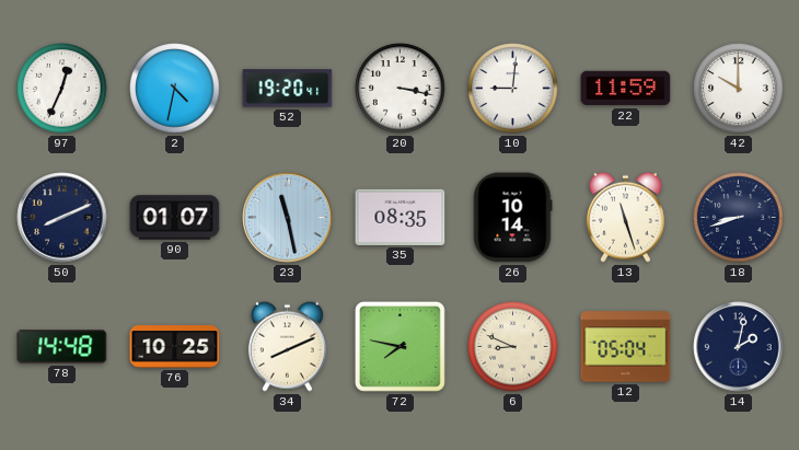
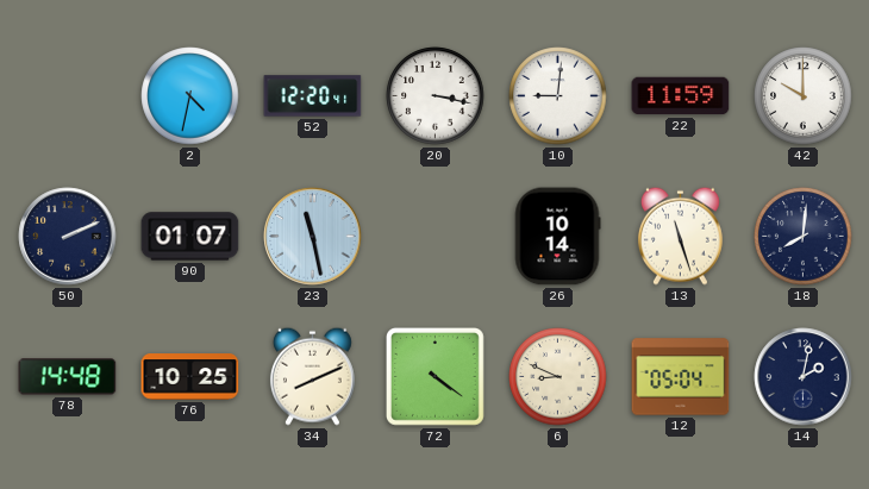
97: 12:34 -> none (62, 89)
52: 19:20 -> 12:20 (313, 96)
50: 8:11 -> 2:11 (68, 237)
35: 08:35 -> none (401, 217)
18: 8:42 -> 8:01 (804, 237)
72: 7:47 -> 4:21 (434, 376)
